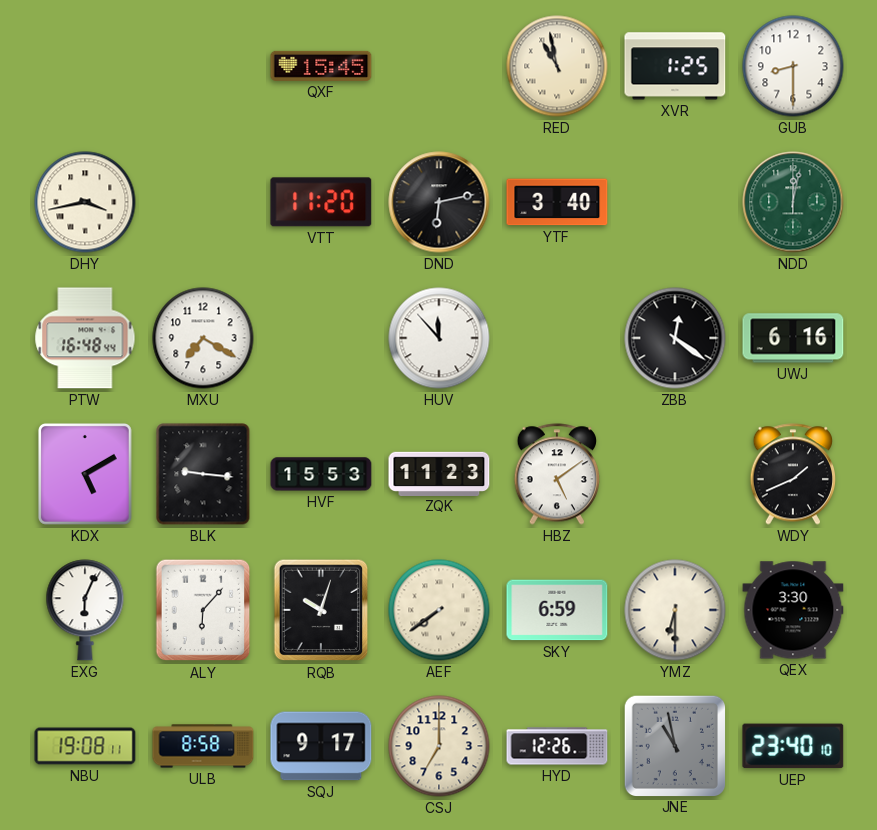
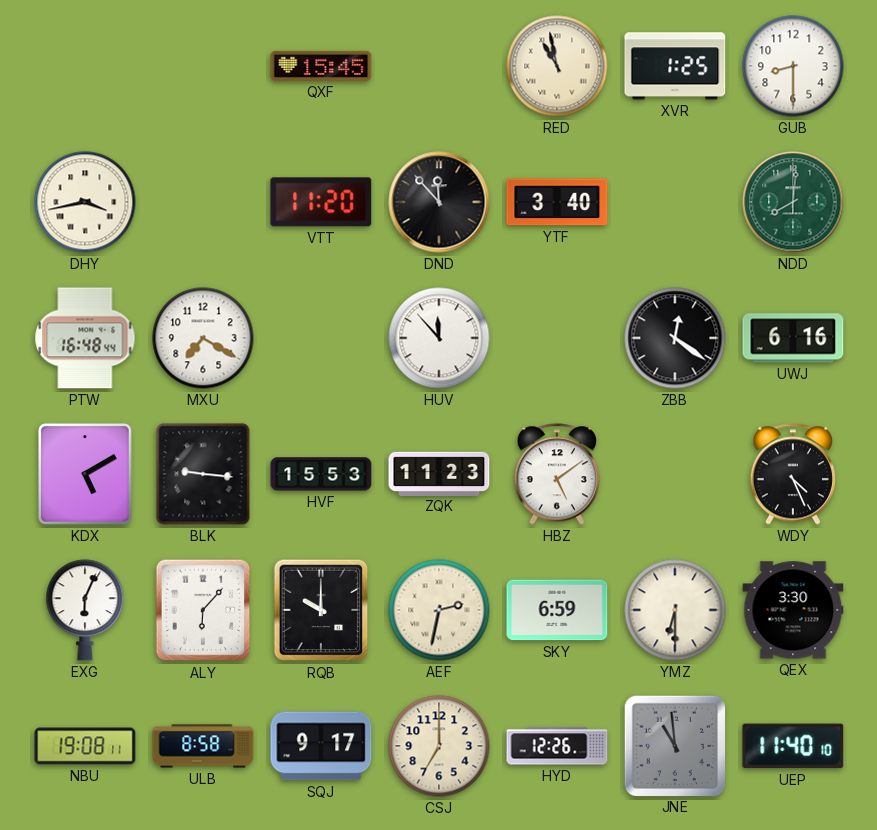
DND: 6:13 -> 11:53 (439, 202)
NDD: 12:02 -> 8:01 (793, 202)
WDY: 1:41 -> 4:26 (792, 474)
RQB: 10:03 -> 10:00 (321, 610)
AEF: 7:39 -> 2:32 (439, 610)
JNE: 10:58 -> 10:59 (674, 745)
UEP: 23:40 -> 11:40 (793, 746)
